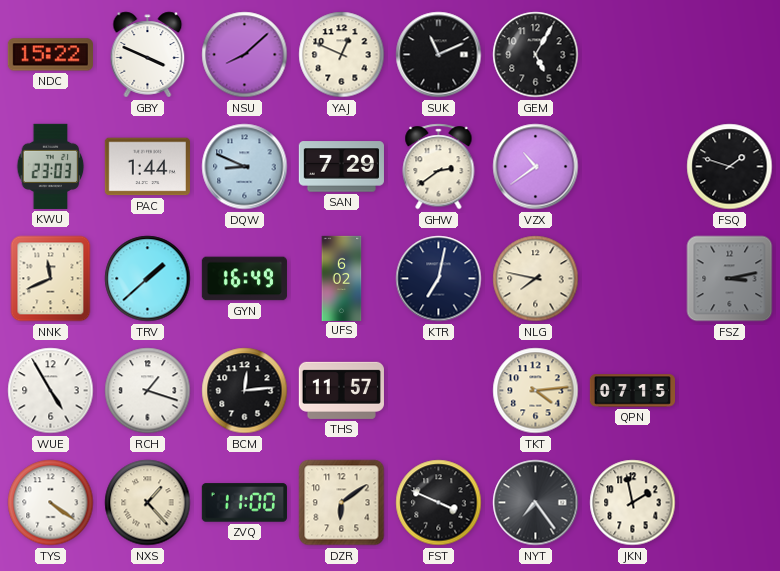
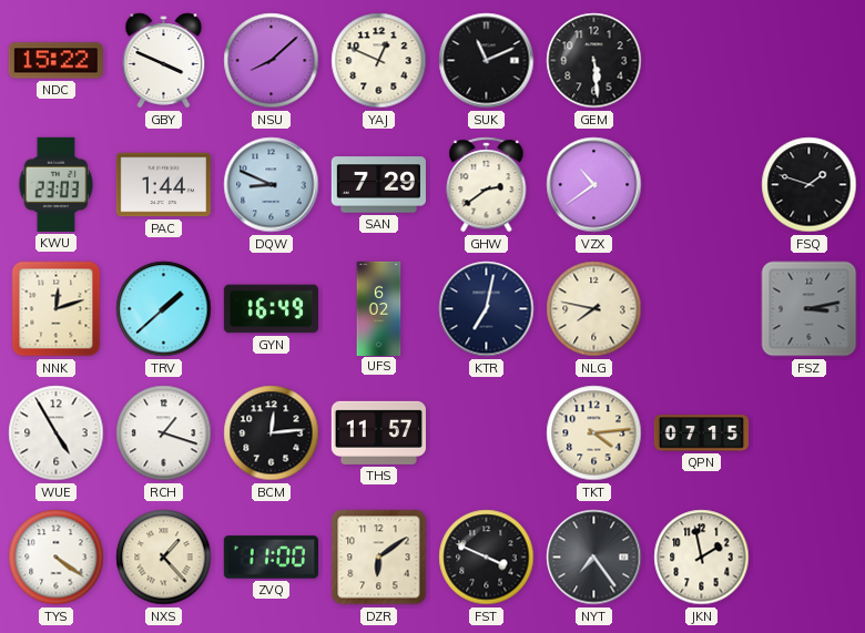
GEM: 5:05 -> 5:29 (594, 61)
NNK: 11:41 -> 12:12 (57, 309)
